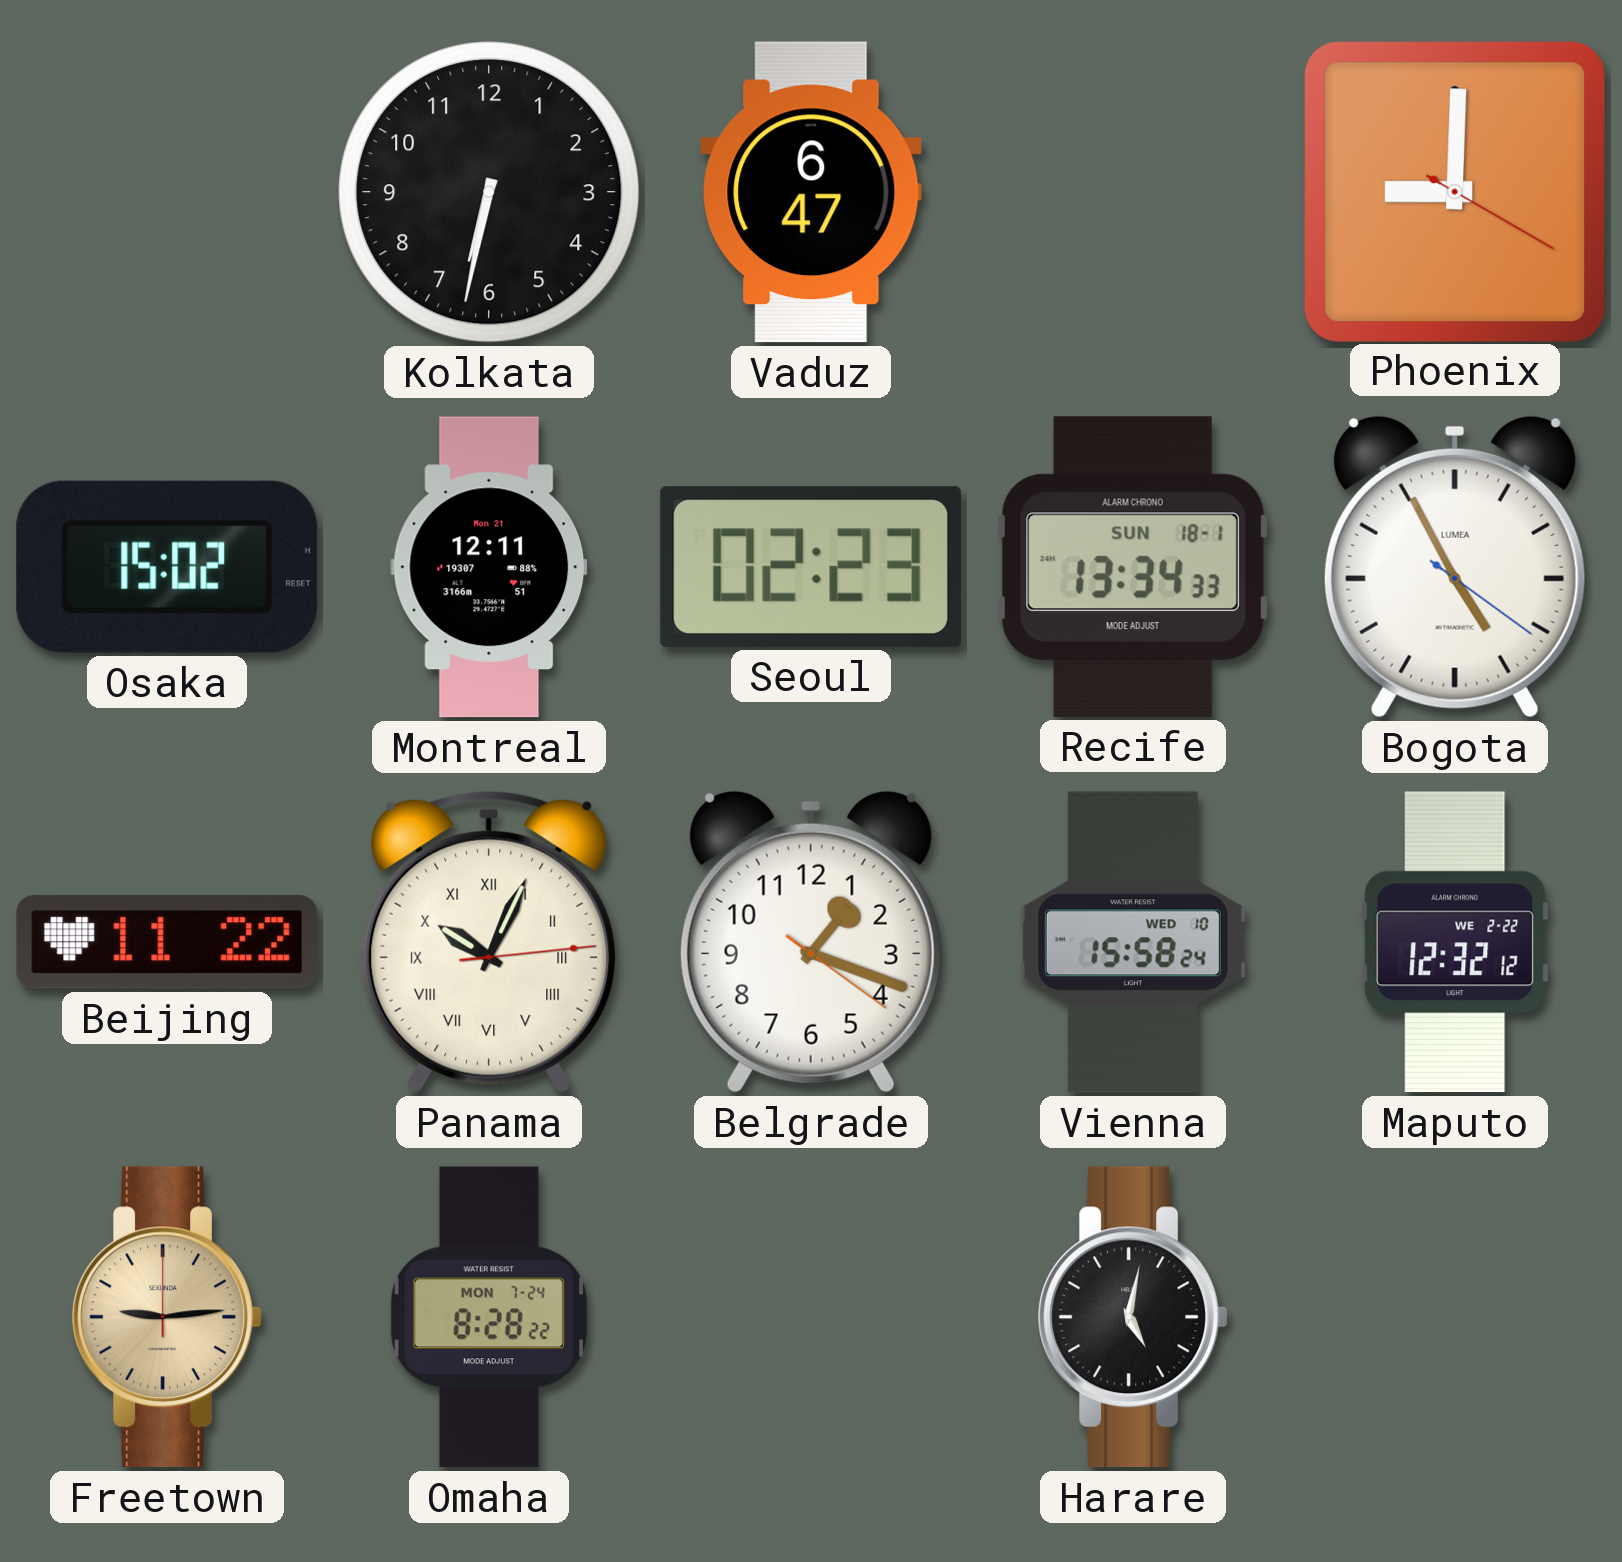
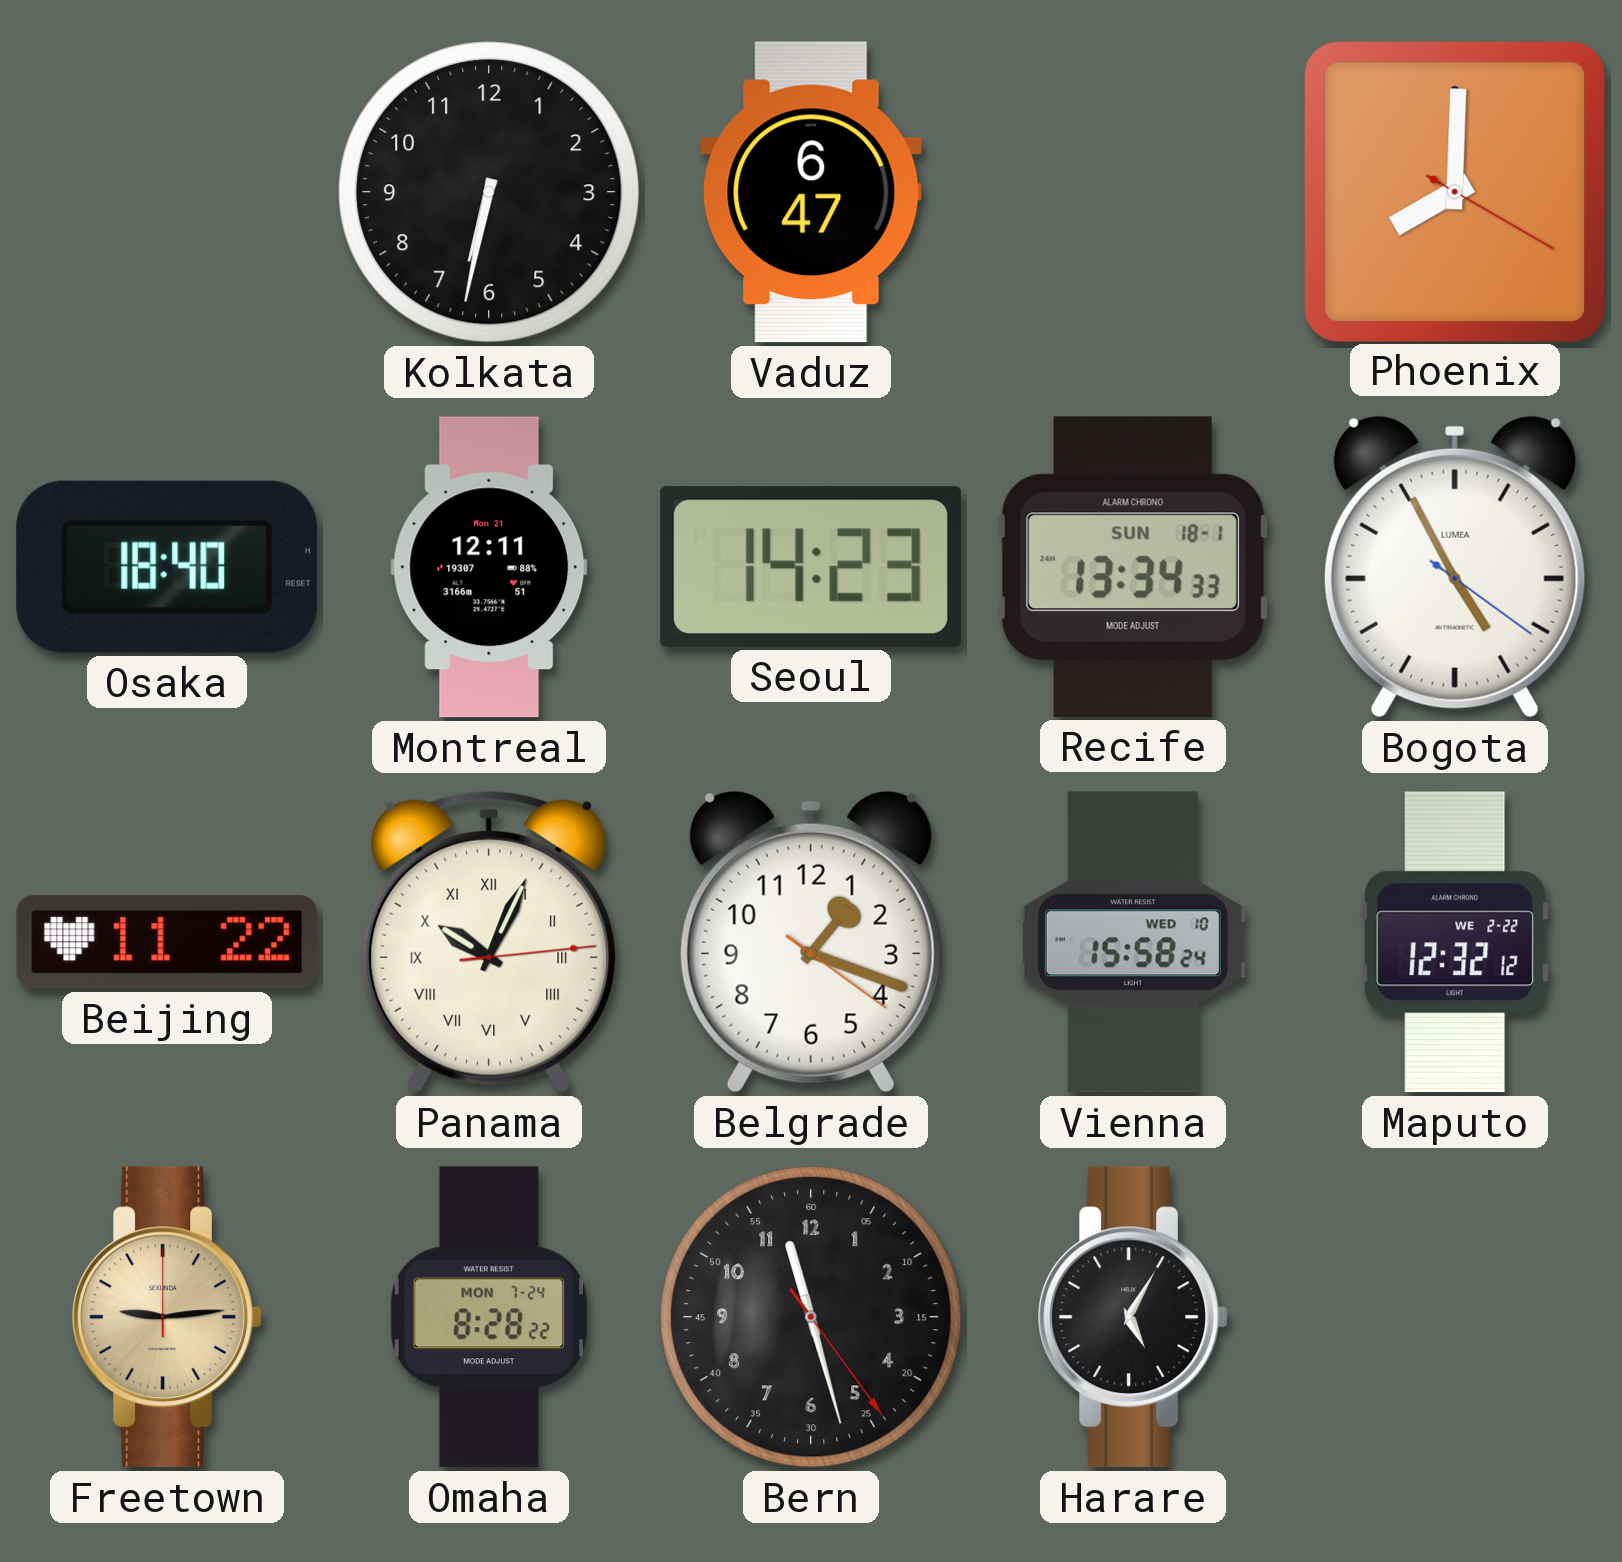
Phoenix: 9:00 -> 8:00 (1454, 191)
Osaka: 15:02 -> 18:40 (167, 567)
Seoul: 02:23 -> 14:23 (811, 567)
Bern: none -> 11:27 (811, 1317)
Harare: 5:02 -> 5:05 (1133, 1317)
